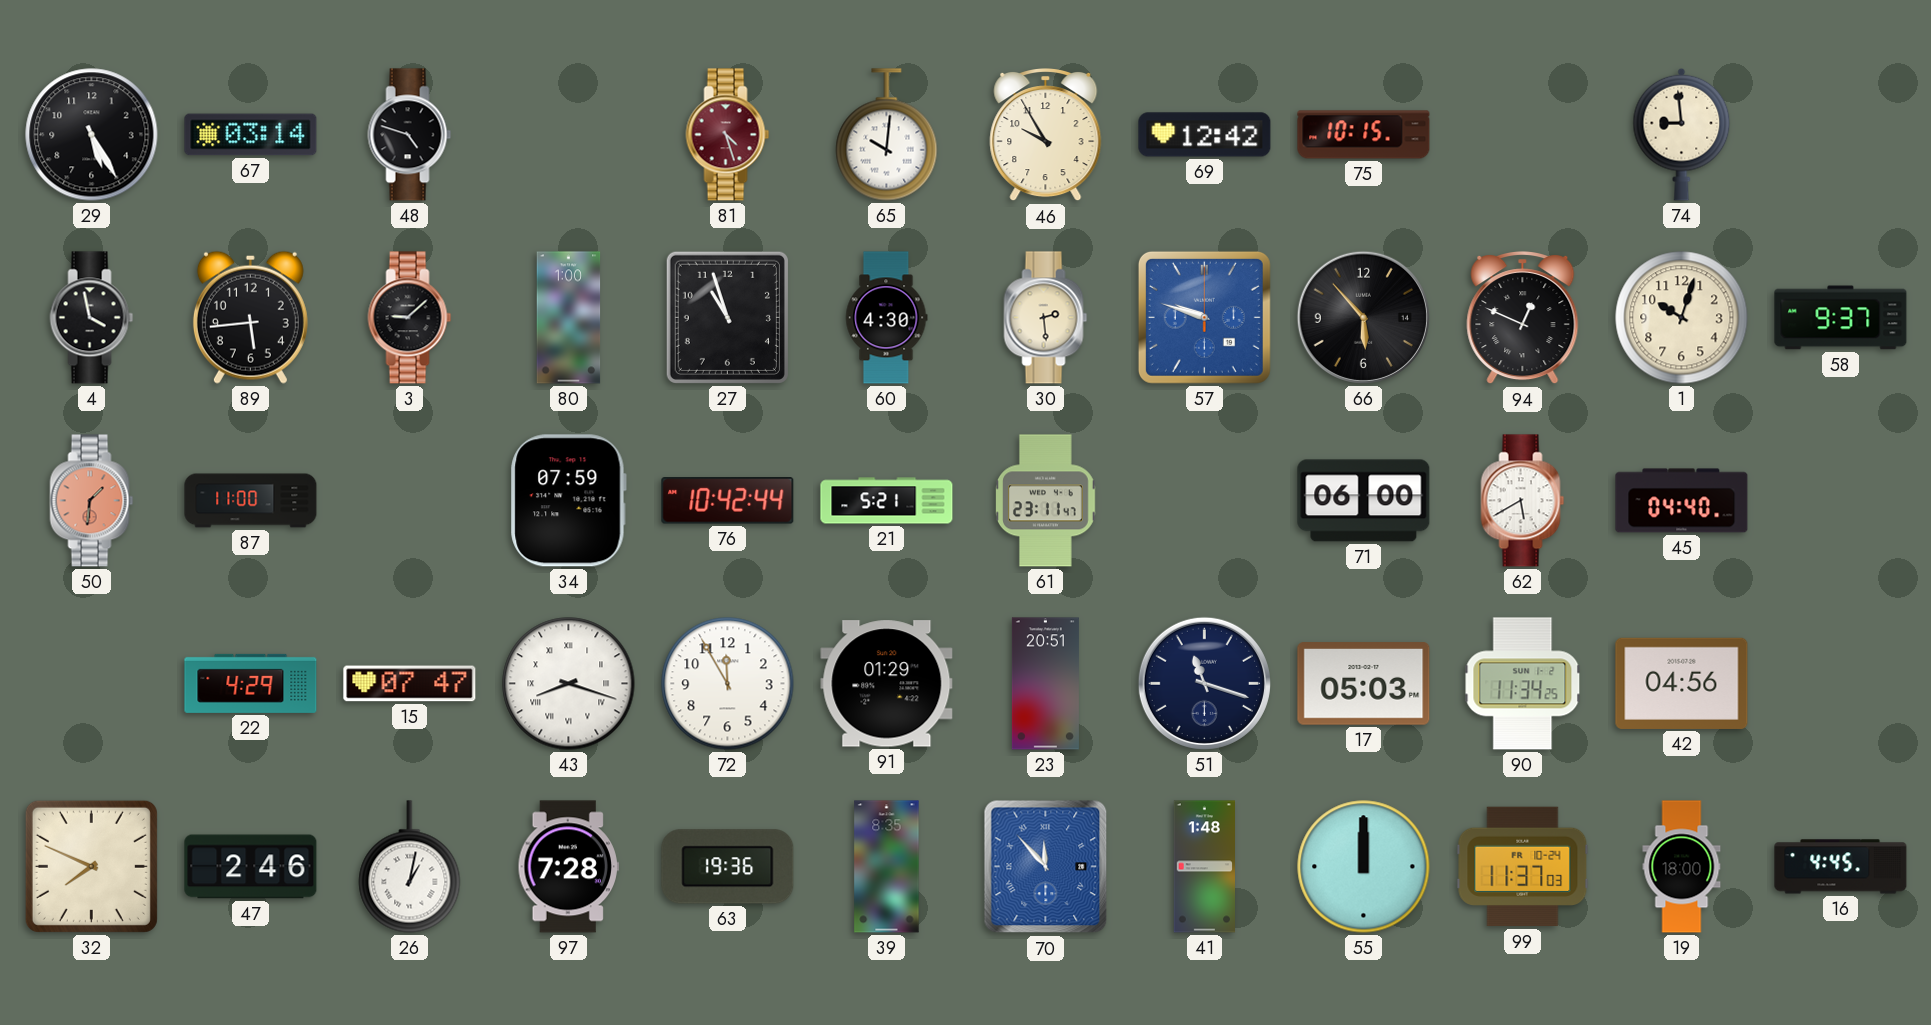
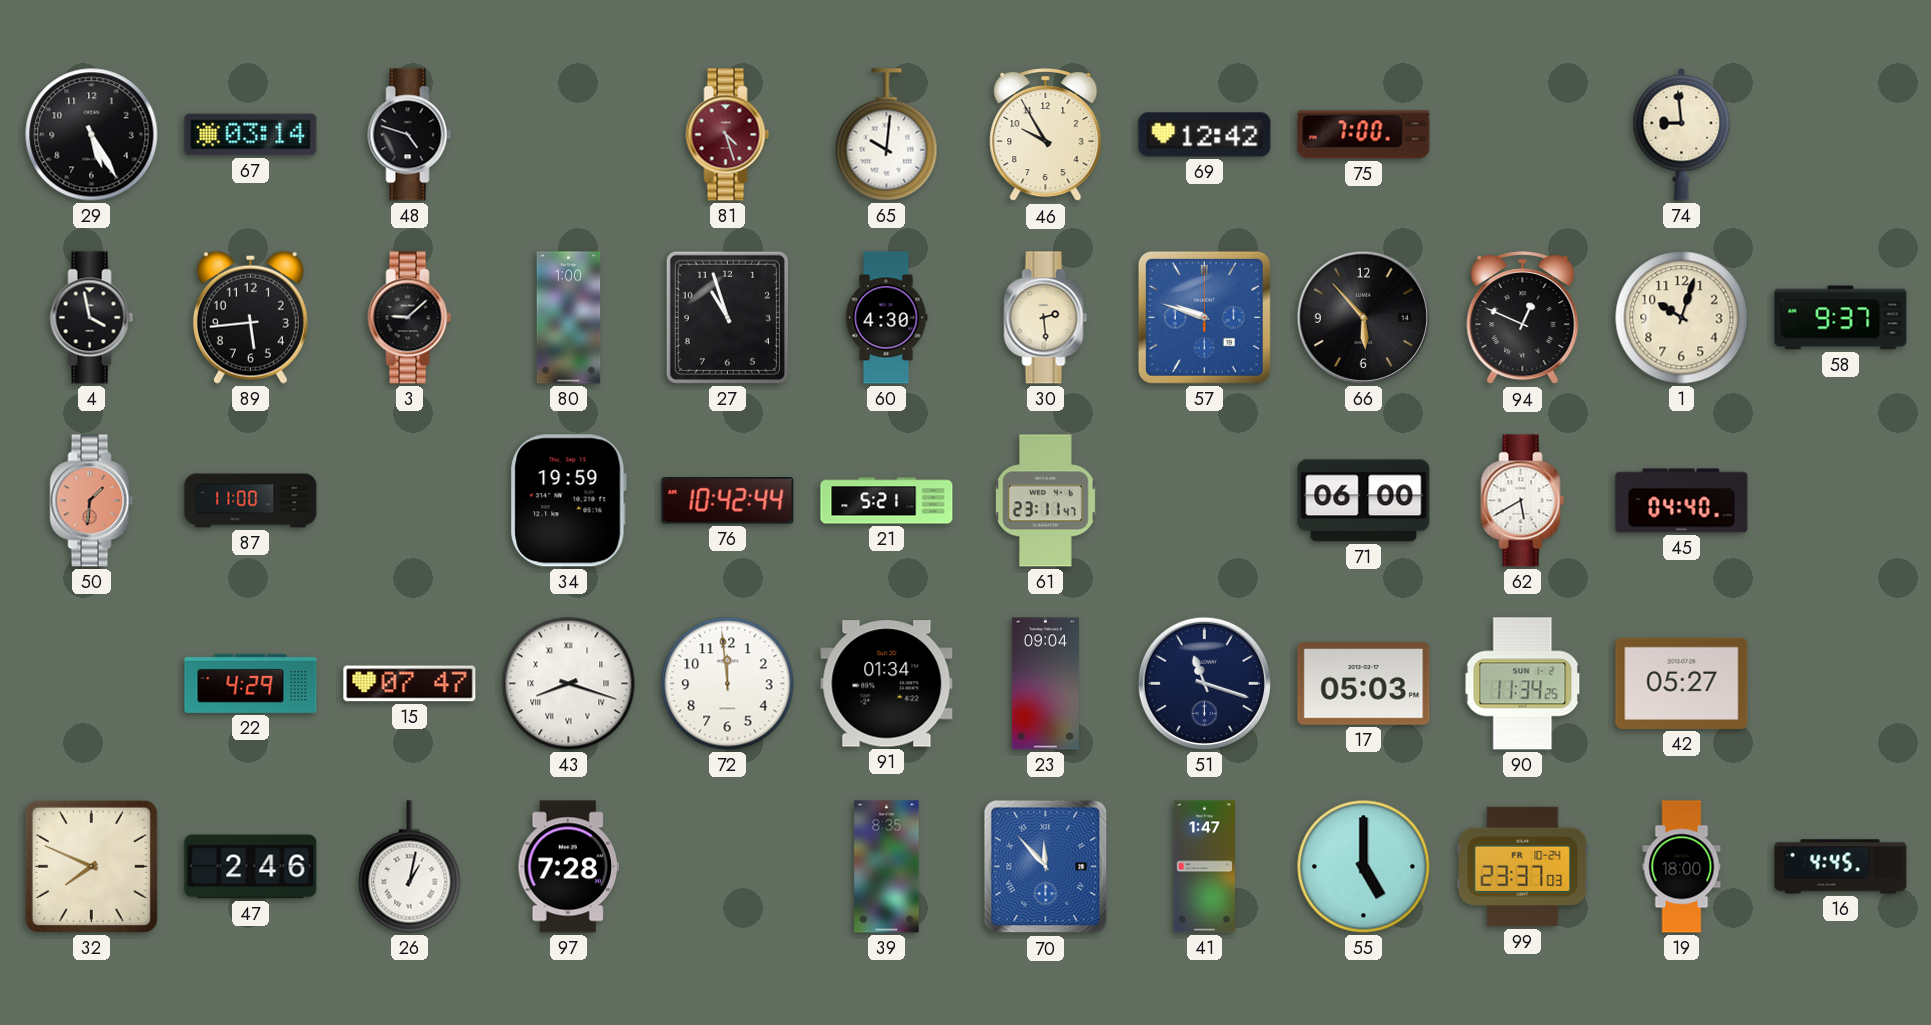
75: 10:15 -> 7:00 (1364, 135)
34: 07:59 -> 19:59 (568, 501)
72: 11:55 -> 11:59 (728, 684)
91: 01:29 -> 01:34 (887, 684)
23: 20:51 -> 09:04 (1045, 684)
42: 04:56 -> 05:27 (1682, 683)
63: 19:36 -> none (728, 867)
41: 1:48 -> 1:47 (1204, 867)
55: 12:00 -> 5:00 (1364, 867)
99: 11:37 -> 23:37 (1523, 867)
